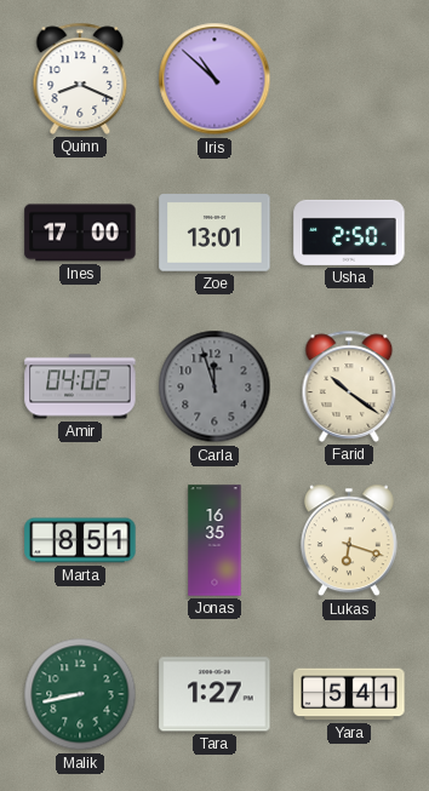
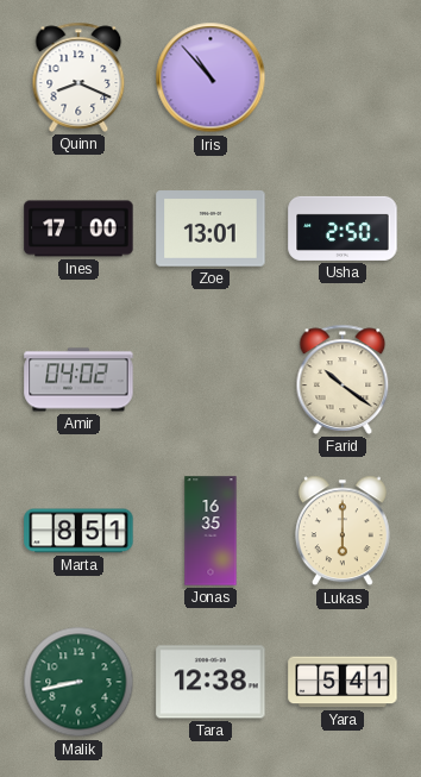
Iris: 10:52 -> 10:53 (211, 77)
Carla: 11:57 -> none (215, 386)
Lukas: 6:18 -> 6:00 (343, 531)
Tara: 1:27 -> 12:38 (211, 682)
